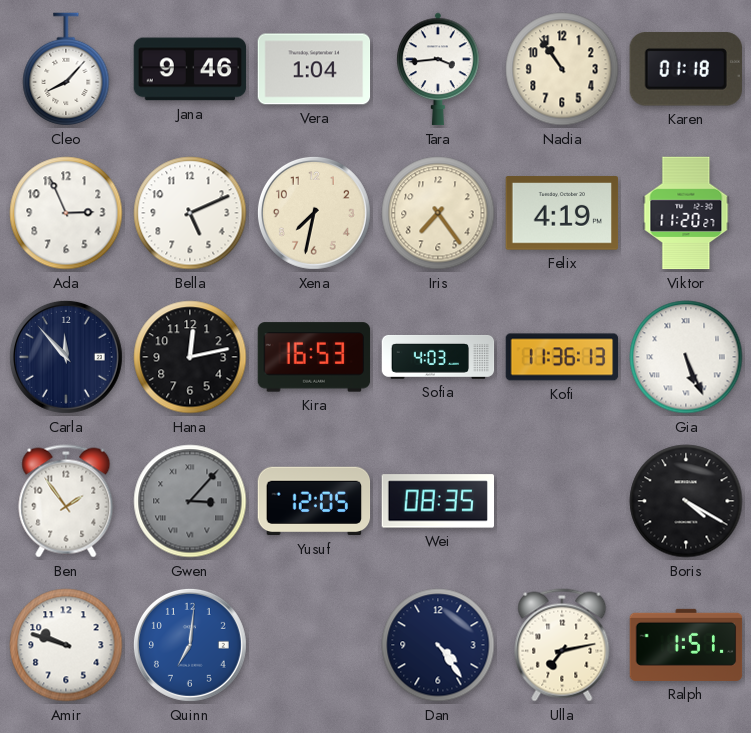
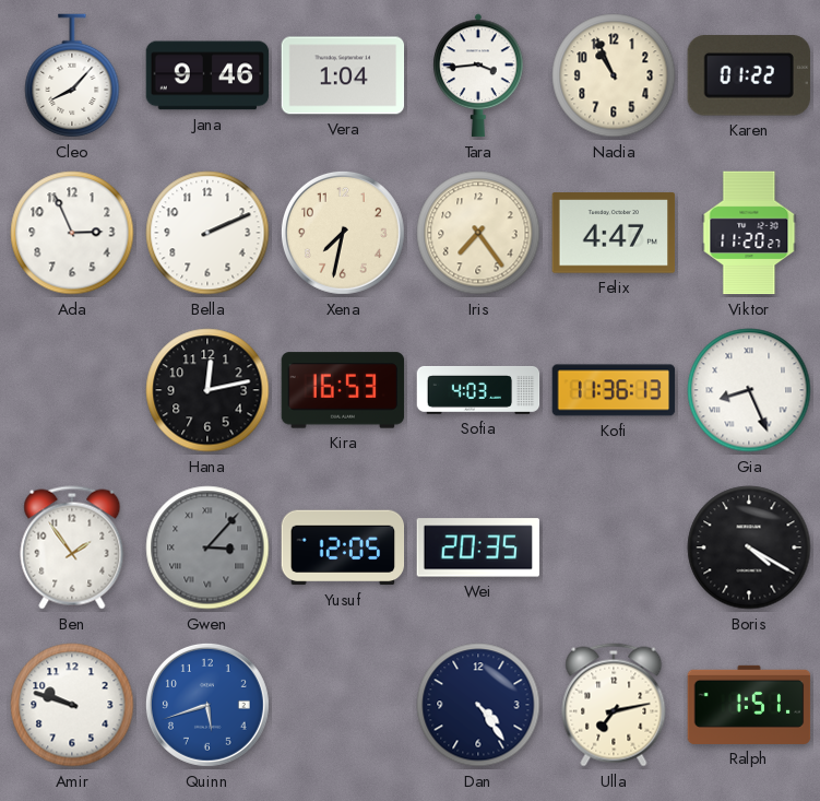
Nadia: 10:54 -> 10:56 (614, 75)
Karen: 01:18 -> 01:22 (749, 75)
Bella: 5:11 -> 2:11 (207, 233)
Felix: 4:19 -> 4:47 (614, 233)
Carla: 11:53 -> none (66, 357)
Gia: 5:26 -> 8:26 (749, 390)
Wei: 08:35 -> 20:35 (477, 547)
Quinn: 7:01 -> 5:42 (207, 705)
